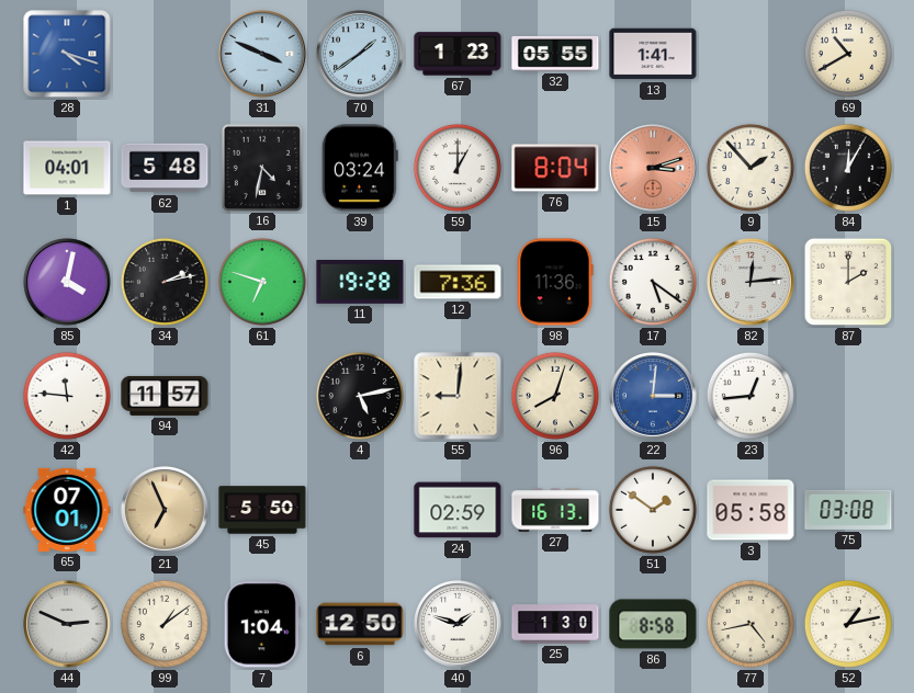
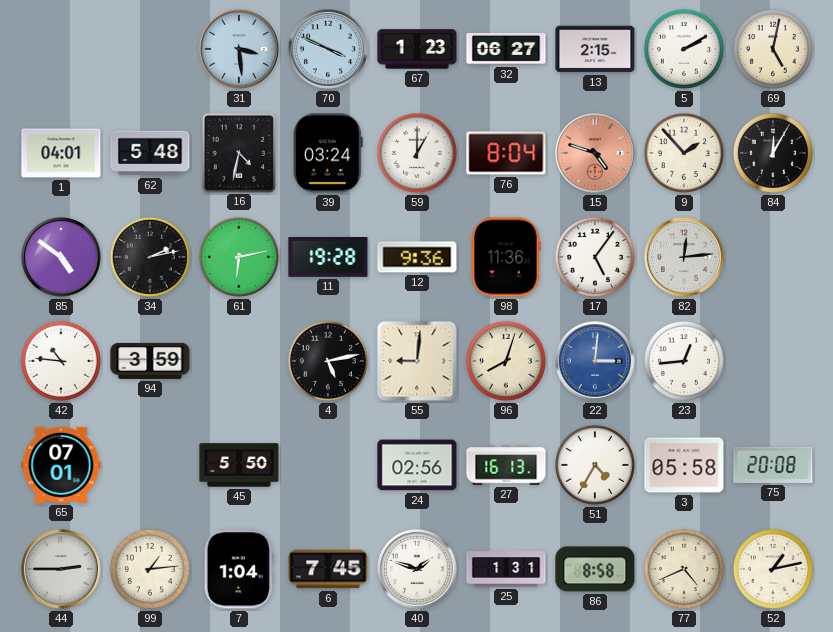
28: 4:18 -> none (67, 54)
31: 3:49 -> 3:29 (240, 50)
70: 1:39 -> 3:49 (329, 50)
32: 05:55 -> 06:27 (506, 49)
13: 1:41 -> 2:15 (595, 49)
5: none -> 2:10 (684, 49)
69: 10:40 -> 5:02 (773, 49)
15: 3:12 -> 4:48 (596, 154)
85: 4:02 -> 4:51 (62, 258)
61: 6:48 -> 6:13 (239, 257)
12: 7:36 -> 9:36 (417, 257)
17: 5:21 -> 5:06 (595, 257)
87: 2:00 -> none (848, 282)
42: 11:46 -> 10:46 (61, 361)
94: 11:57 -> 3:59 (150, 361)
21: 6:56 -> none (166, 511)
24: 02:59 -> 02:56 (417, 465)
51: 1:51 -> 4:35 (595, 465)
75: 03:08 -> 20:08 (773, 465)
44: 2:49 -> 2:45 (62, 570)
99: 1:09 -> 1:14 (150, 569)
6: 12:50 -> 7:45 (328, 569)
25: 1:30 -> 1:31 (506, 569)
77: 4:43 -> 4:41 (684, 569)
